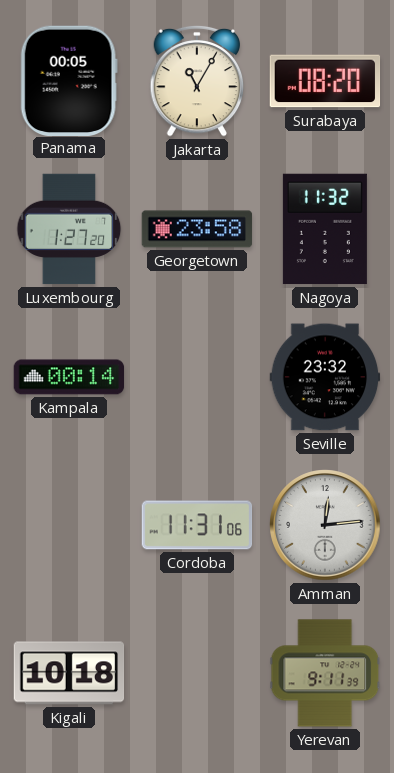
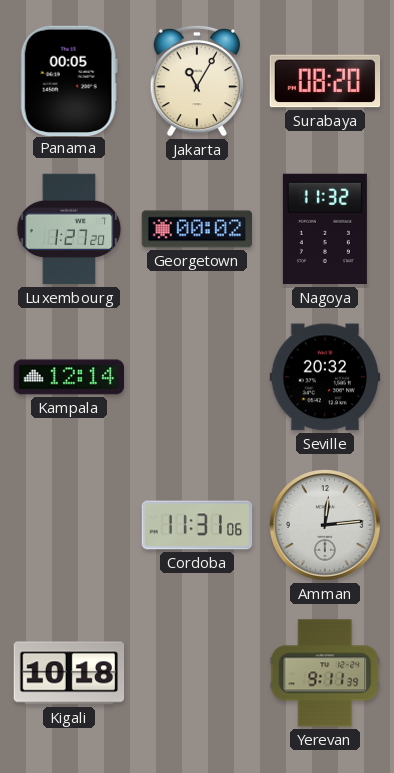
Georgetown: 23:58 -> 00:02 (197, 229)
Kampala: 00:14 -> 12:14 (69, 377)
Seville: 23:32 -> 20:32 (325, 377)
